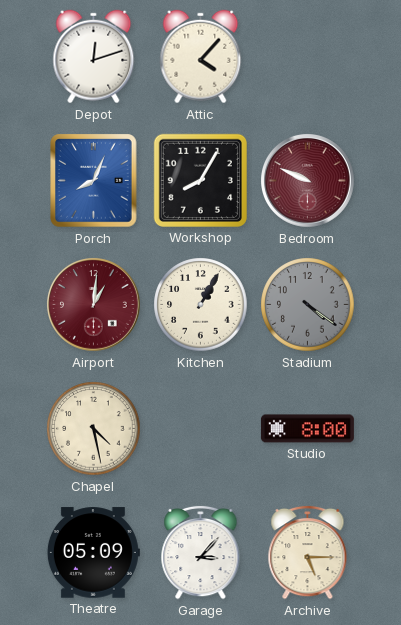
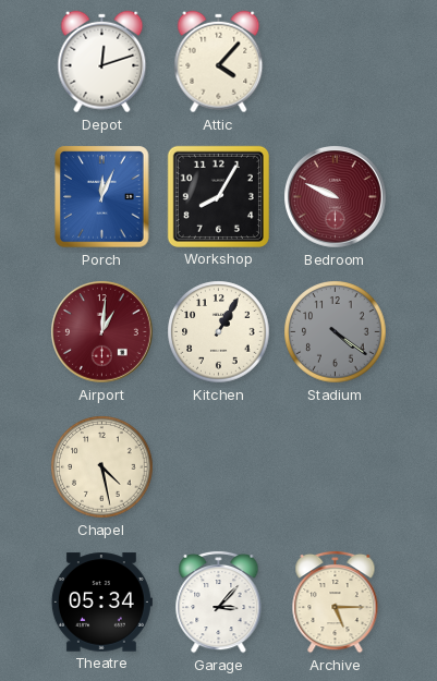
Porch: 8:04 -> 12:04 (102, 197)
Studio: 8:00 -> none (307, 429)
Theatre: 05:09 -> 05:34 (101, 603)
